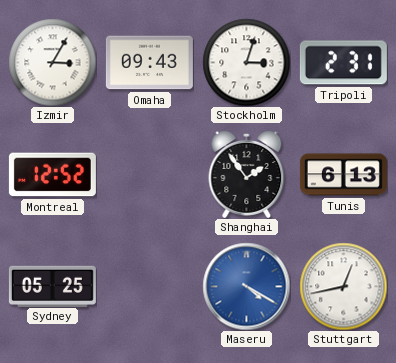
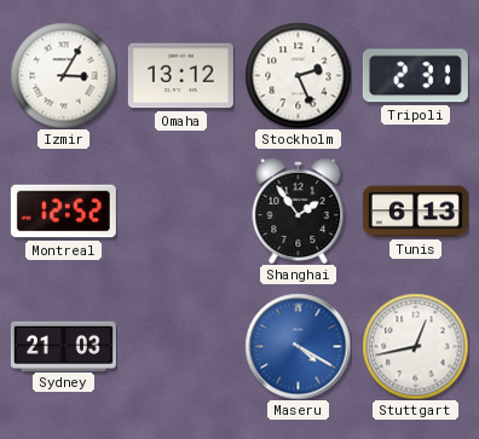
Omaha: 09:43 -> 13:12 (180, 76)
Stockholm: 3:03 -> 2:26 (298, 75)
Sydney: 05:25 -> 21:03 (63, 346)
